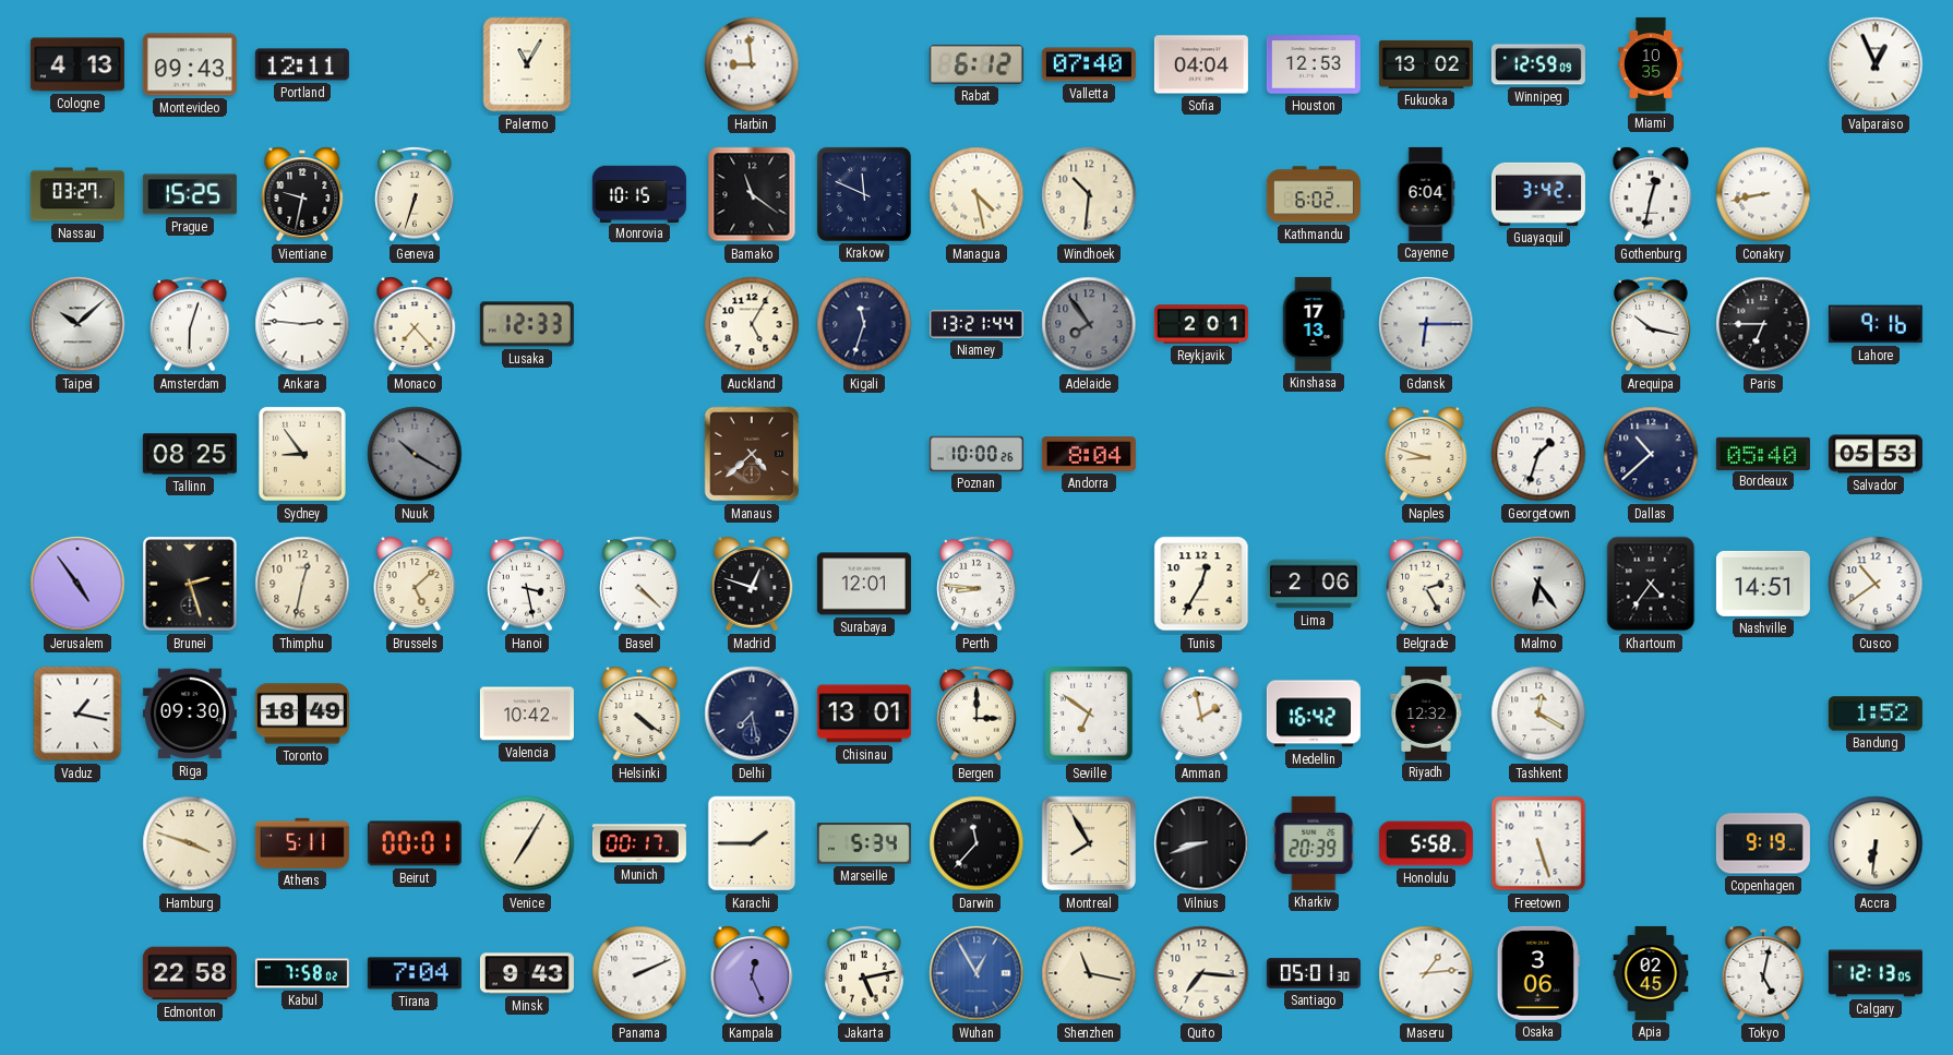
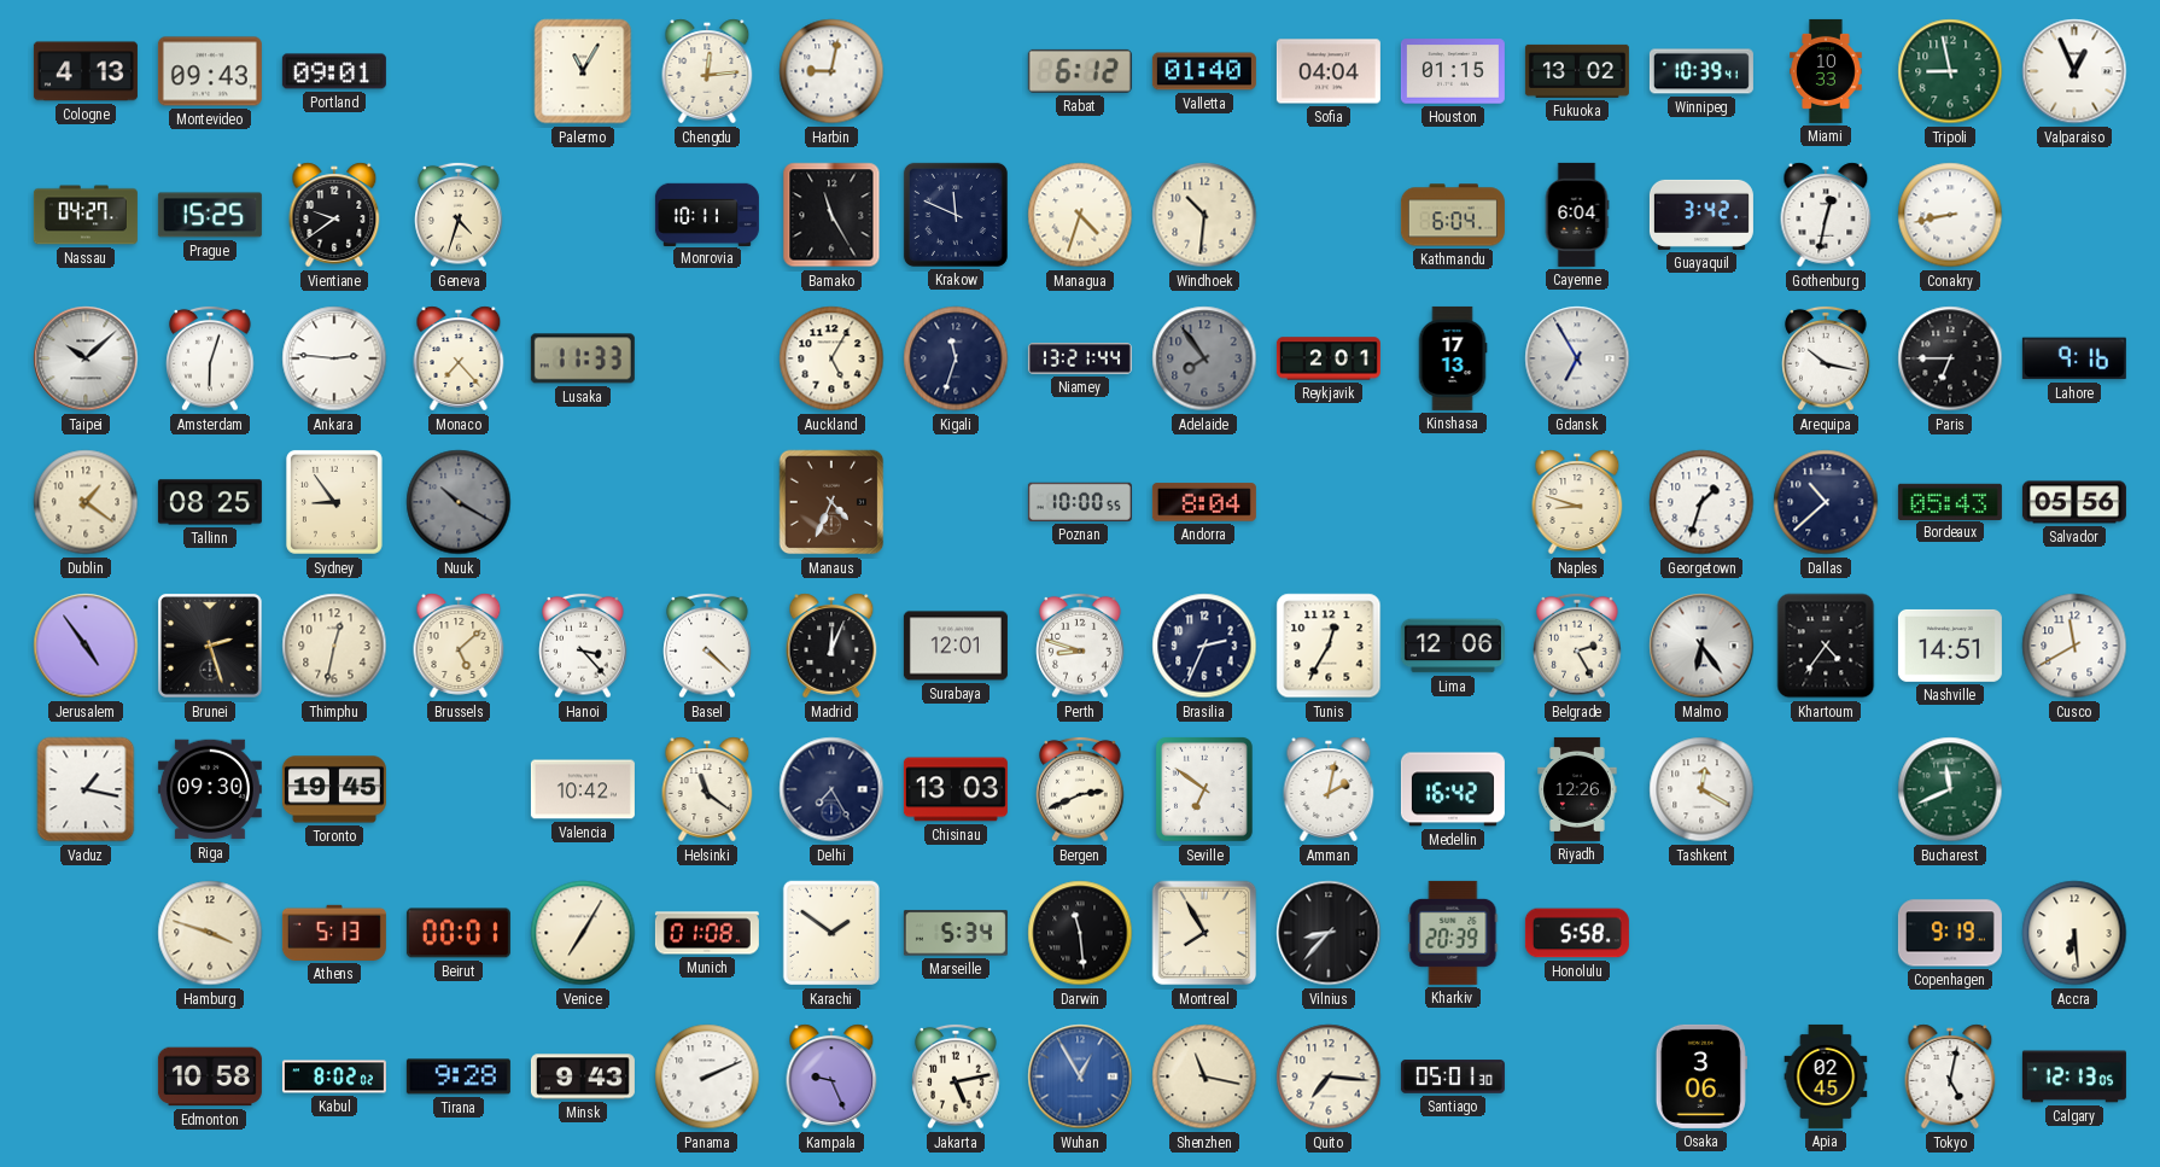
Portland: 12:11 -> 09:01 (334, 71)
Chengdu: none -> 12:14 (707, 71)
Harbin: 8:59 -> 9:02 (831, 71)
Valletta: 07:40 -> 01:40 (1204, 71)
Houston: 12:53 -> 01:15 (1453, 71)
Winnipeg: 12:59 -> 10:39 (1701, 71)
Miami: 10:35 -> 10:33 (1826, 71)
Tripoli: none -> 8:58 (1950, 71)
Nassau: 03:27 -> 04:27 (86, 215)
Vientiane: 9:32 -> 9:39 (334, 215)
Geneva: 6:33 -> 4:33 (459, 215)
Monrovia: 10:15 -> 10:11 (707, 214)
Bamako: 11:21 -> 11:25 (831, 215)
Managua: 4:28 -> 4:33 (1080, 215)
Kathmandu: 6:02 -> 6:04 (1453, 215)
Lusaka: 12:33 -> 11:33 (583, 358)
Gdansk: 6:15 -> 6:55 (1577, 358)
Dublin: none -> 1:21 (86, 502)
Manaus: 4:38 -> 4:34 (831, 502)
Poznan: 10:00:26 -> 10:00:55 (1080, 502)
Bordeaux: 05:40 -> 05:43 (1950, 501)
Salvador: 05:53 -> 05:56 (2074, 502)
Hanoi: 3:28 -> 3:23 (583, 646)
Madrid: 12:48 -> 12:04 (831, 646)
Perth: 8:46 -> 8:48 (1080, 646)
Brasilia: none -> 2:34 (1204, 646)
Lima: 2:06 -> 12:06 (1453, 646)
Cusco: 10:39 -> 11:40 (2074, 646)
Toronto: 18:49 -> 19:45 (334, 789)
Helsinki: 4:21 -> 11:21 (707, 789)
Delhi: 7:28 -> 7:25 (831, 789)
Chisinau: 13:01 -> 13:03 (956, 789)
Bergen: 3:00 -> 2:41 (1080, 789)
Amman: 1:58 -> 2:02 (1329, 789)
Riyadh: 12:32 -> 12:26 (1577, 789)
Bucharest: none -> 11:41 (1950, 789)
Bandung: 1:52 -> none (1876, 714)
Athens: 5:11 -> 5:13 (334, 933)
Munich: 00:17 -> 01:08 (707, 933)
Karachi: 1:45 -> 1:51 (831, 933)
Darwin: 11:37 -> 11:29 (1080, 933)
Vilnius: 8:42 -> 8:37 (1329, 933)
Freetown: 5:27 -> none (1538, 843)
Accra: 6:31 -> 6:29 (2074, 933)
Edmonton: 22:58 -> 10:58 (210, 1076)
Kabul: 7:58 -> 8:02 (334, 1076)
Tirana: 7:04 -> 9:28 (459, 1076)
Kampala: 12:26 -> 9:26 (831, 1076)
Maseru: 1:14 -> none (1426, 973)
